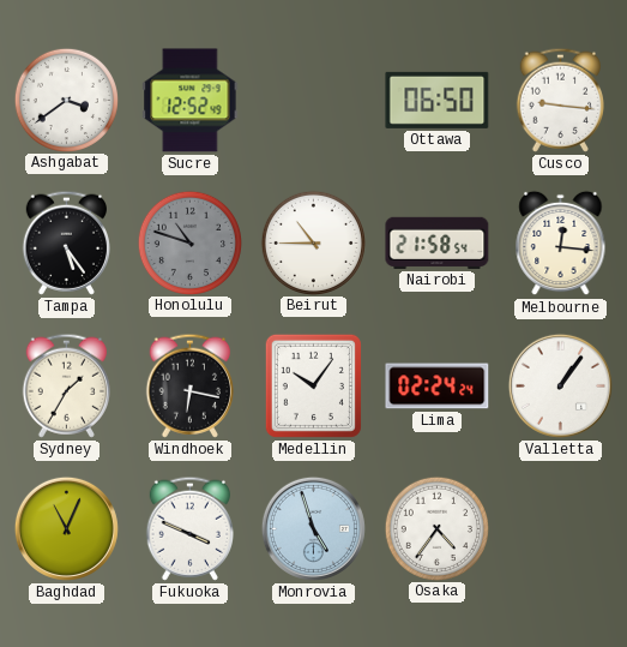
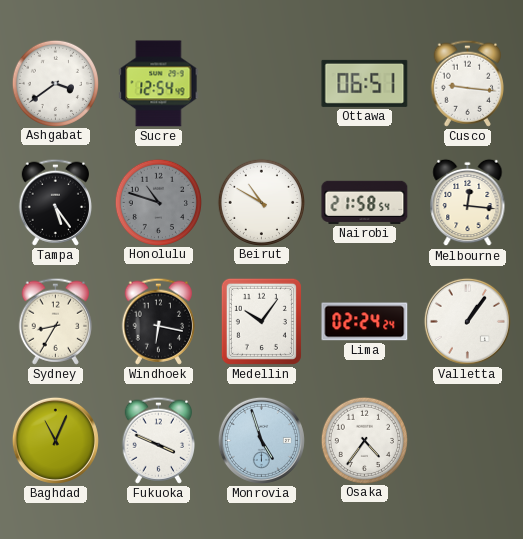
Sucre: 12:52 -> 12:54 (159, 84)
Ottawa: 06:50 -> 06:51 (365, 83)
Beirut: 10:45 -> 10:50 (261, 202)
Sydney: 1:35 -> 8:35 (55, 321)
